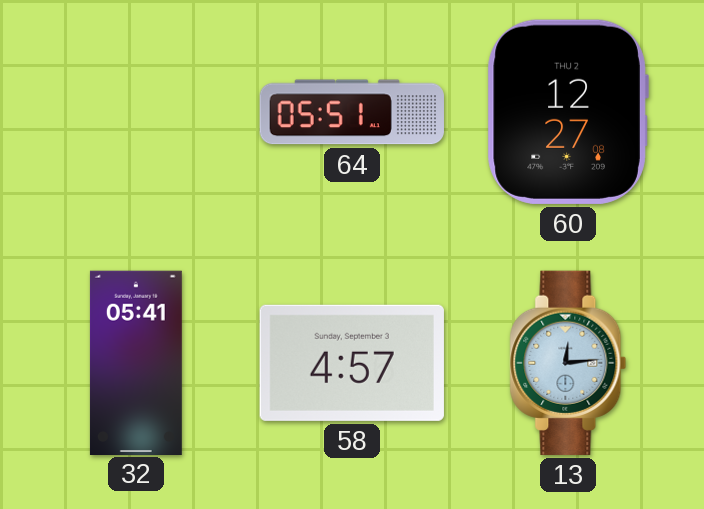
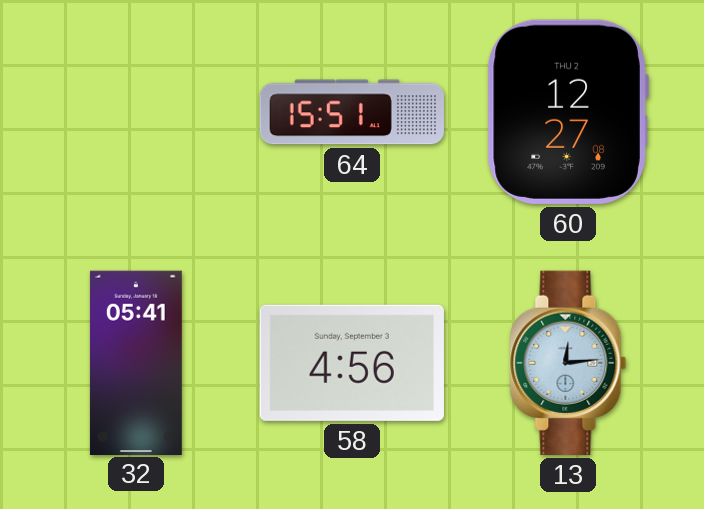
64: 05:51 -> 15:51 (352, 112)
58: 4:57 -> 4:56 (352, 363)
